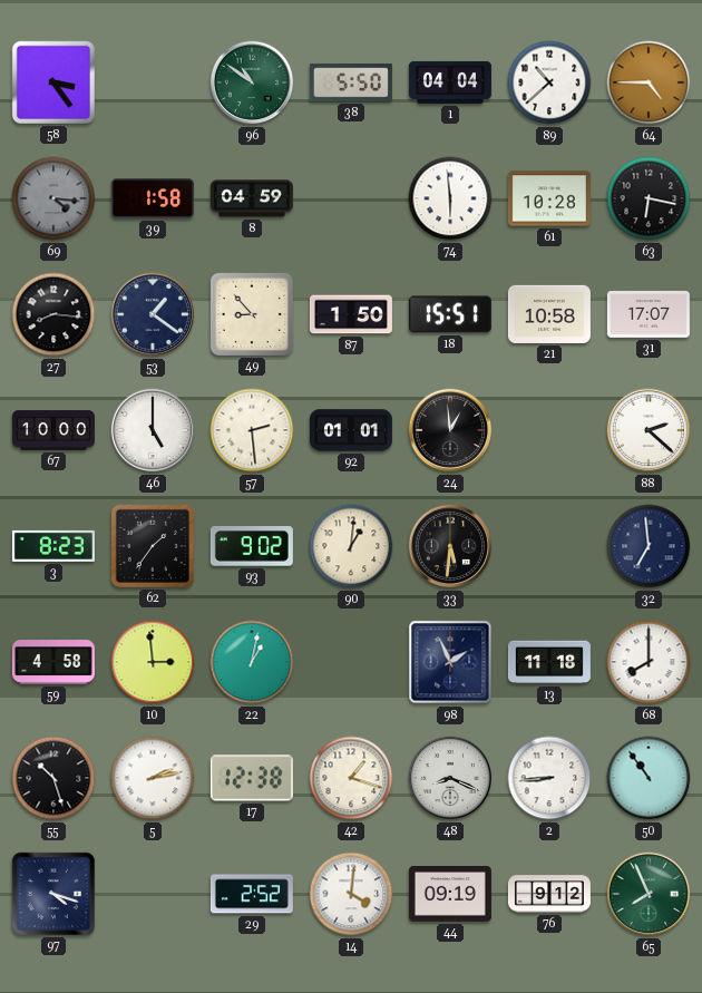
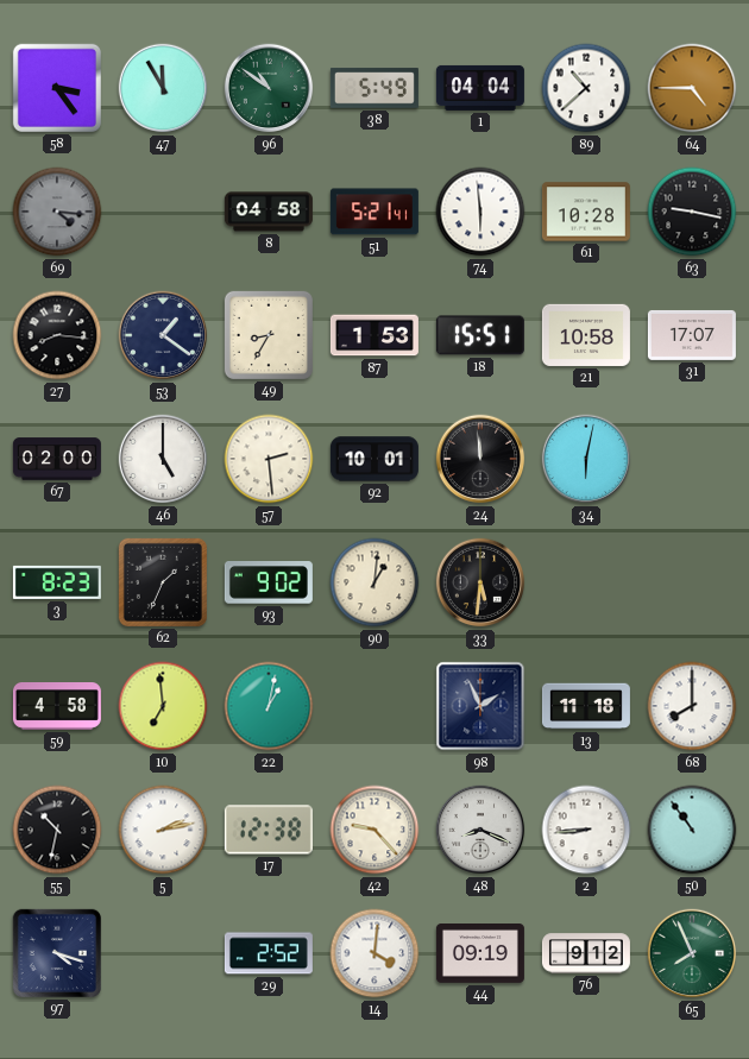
47: none -> 11:55 (163, 88)
38: 5:50 -> 5:49 (374, 88)
39: 1:58 -> none (153, 198)
8: 04:59 -> 04:58 (269, 212)
51: none -> 5:21 (374, 212)
63: 6:17 -> 9:17 (692, 212)
49: 8:53 -> 8:35 (269, 335)
87: 1:50 -> 1:53 (374, 335)
67: 10:00 -> 02:00 (57, 459)
92: 01:01 -> 10:01 (374, 459)
24: 12:59 -> 11:59 (480, 459)
34: none -> 6:02 (586, 459)
88: 2:22 -> none (649, 430)
62: 1:36 -> 1:34 (163, 582)
32: 6:59 -> none (649, 546)
10: 2:59 -> 6:59 (163, 706)
55: 10:27 -> 10:32 (57, 830)
42: 1:18 -> 9:23 (374, 830)
